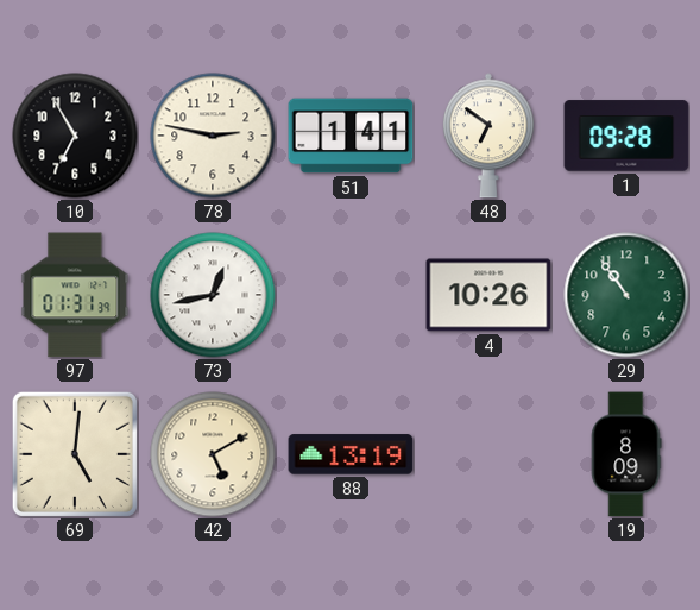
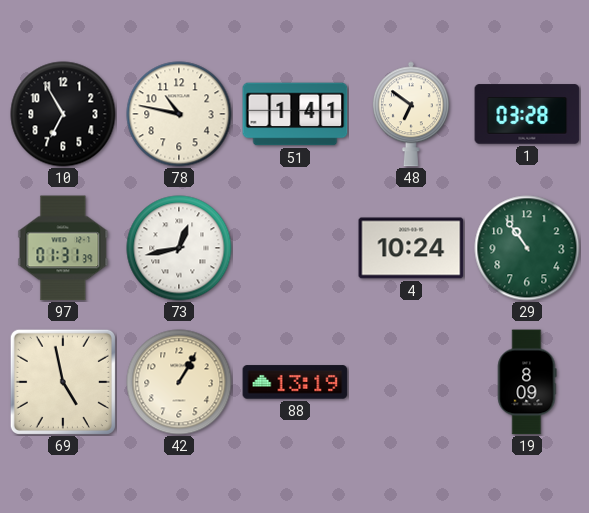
78: 2:47 -> 10:47 (179, 114)
1: 09:28 -> 03:28 (527, 114)
4: 10:26 -> 10:24 (411, 248)
69: 5:01 -> 4:58 (63, 382)
42: 5:10 -> 1:05 (179, 382)
